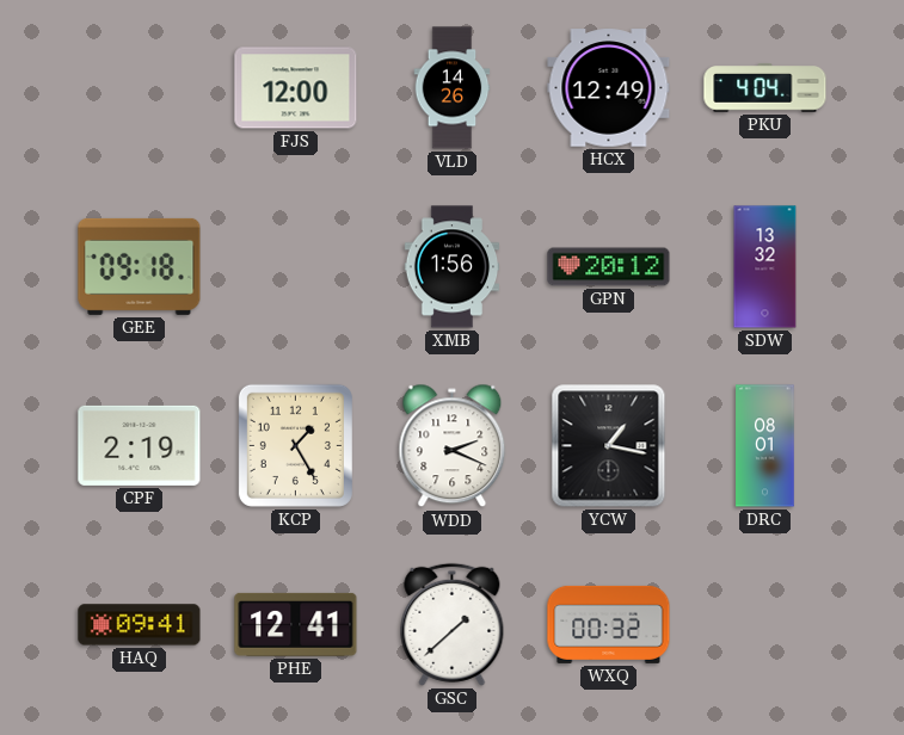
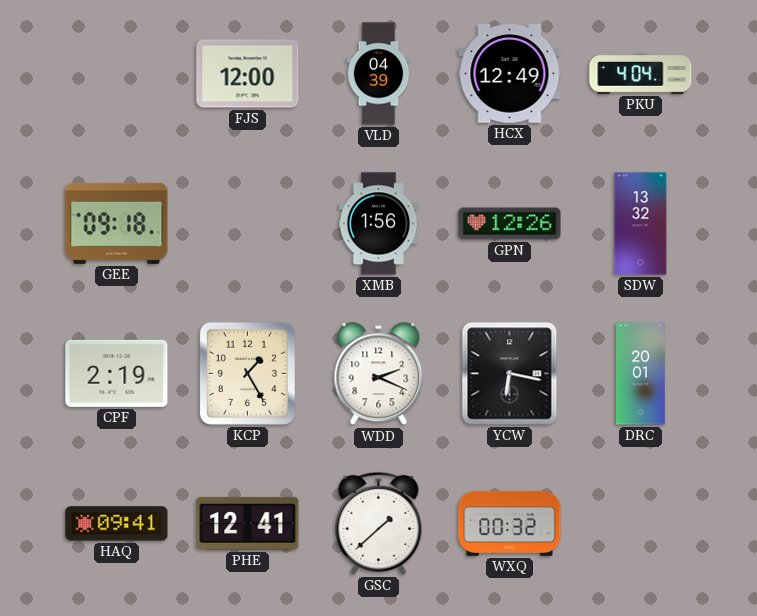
VLD: 14:26 -> 04:39 (379, 74)
GPN: 20:12 -> 12:26 (510, 224)
YCW: 1:17 -> 6:17 (510, 374)
DRC: 08:01 -> 20:01 (641, 374)
